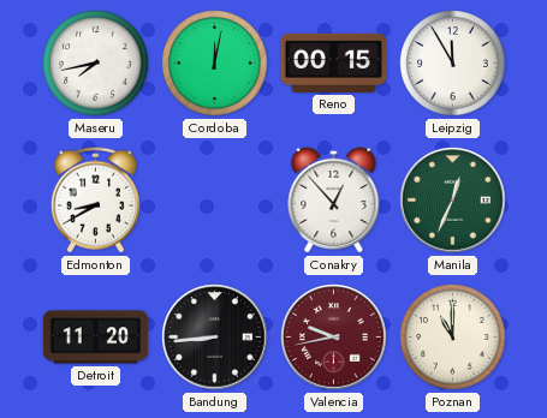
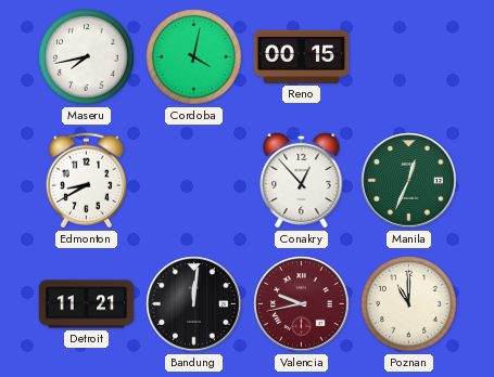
Cordoba: 12:02 -> 4:02 (194, 57)
Leipzig: 11:55 -> none (453, 64)
Detroit: 11:20 -> 11:21 (87, 304)
Bandung: 8:44 -> 12:01 (194, 304)
